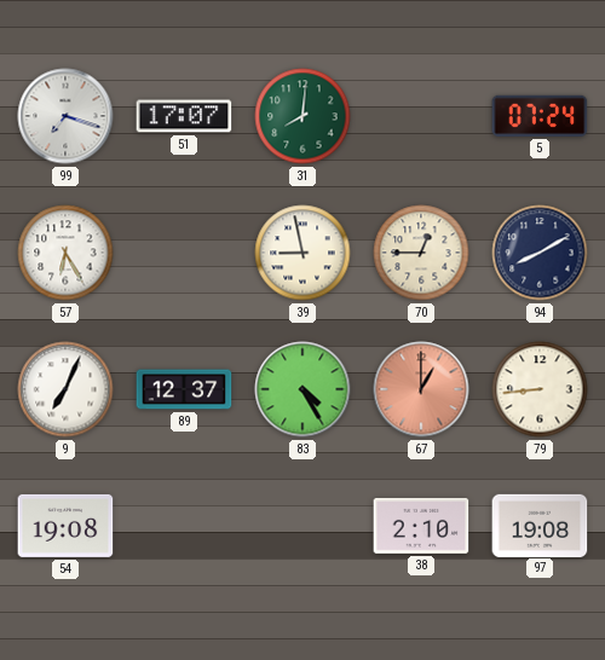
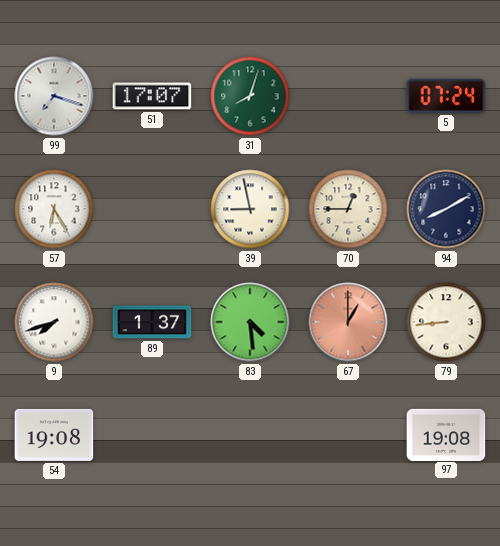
31: 8:01 -> 8:03 (250, 96)
9: 7:04 -> 7:42 (54, 322)
89: 12:37 -> 1:37 (152, 322)
83: 4:25 -> 4:29 (250, 322)
38: 2:10 -> none (421, 526)
